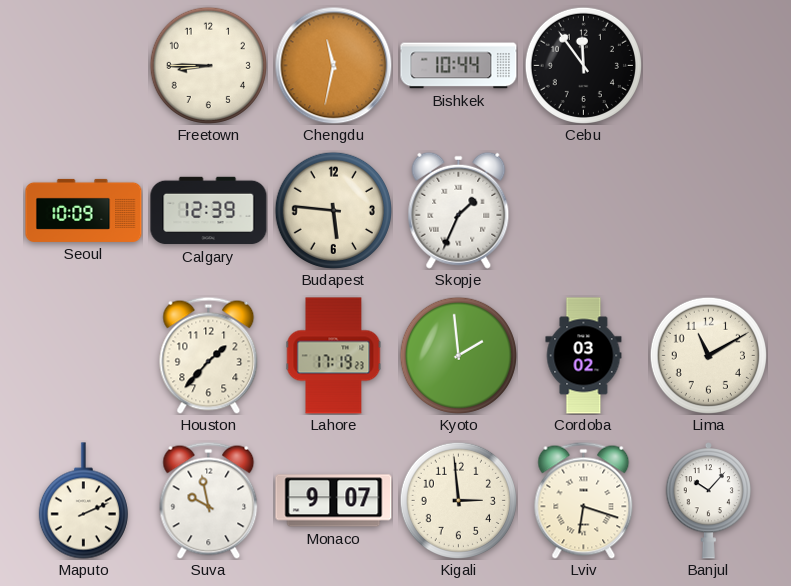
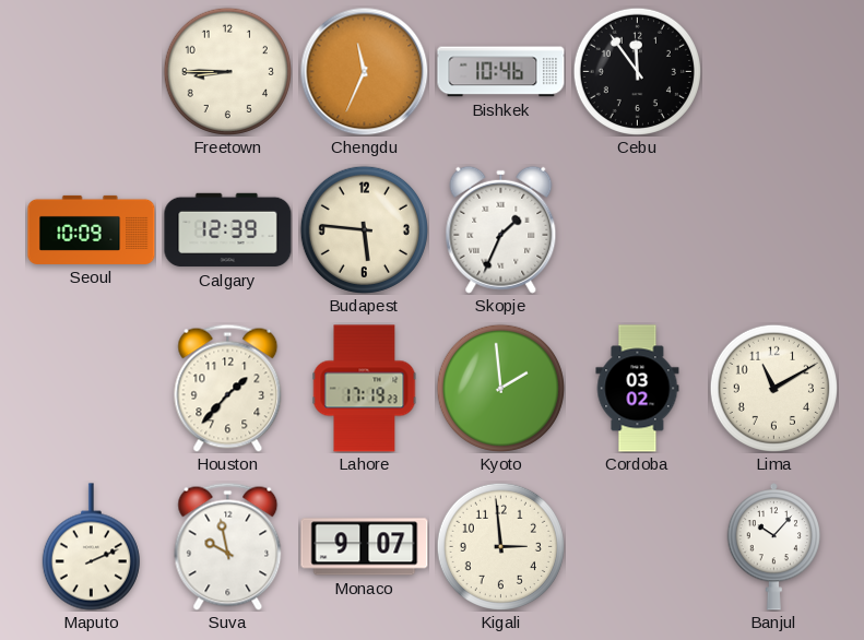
Chengdu: 11:32 -> 11:34 (364, 71)
Bishkek: 10:44 -> 10:46 (501, 72)
Lviv: 6:18 -> none (584, 500)
